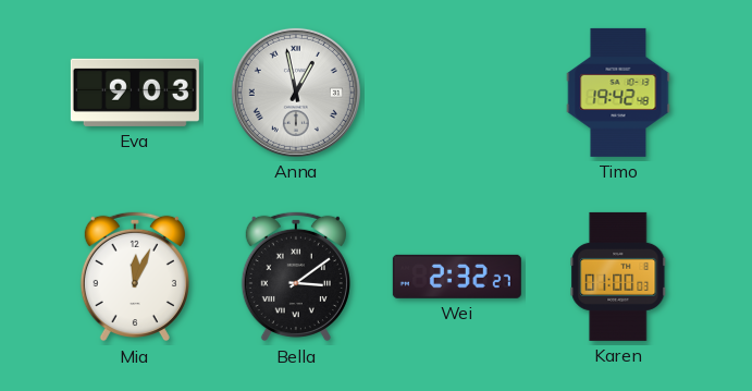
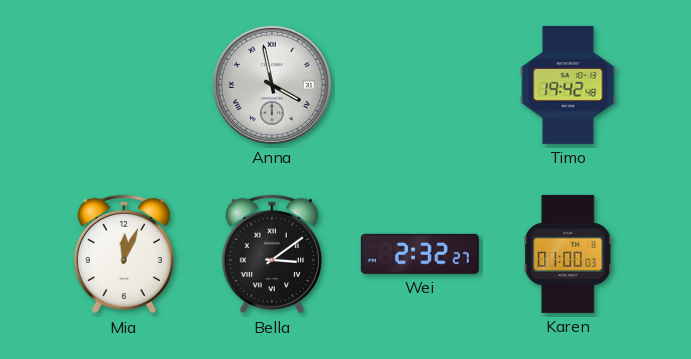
Eva: 9:03 -> none (135, 93)
Anna: 12:58 -> 3:58 (272, 85)
